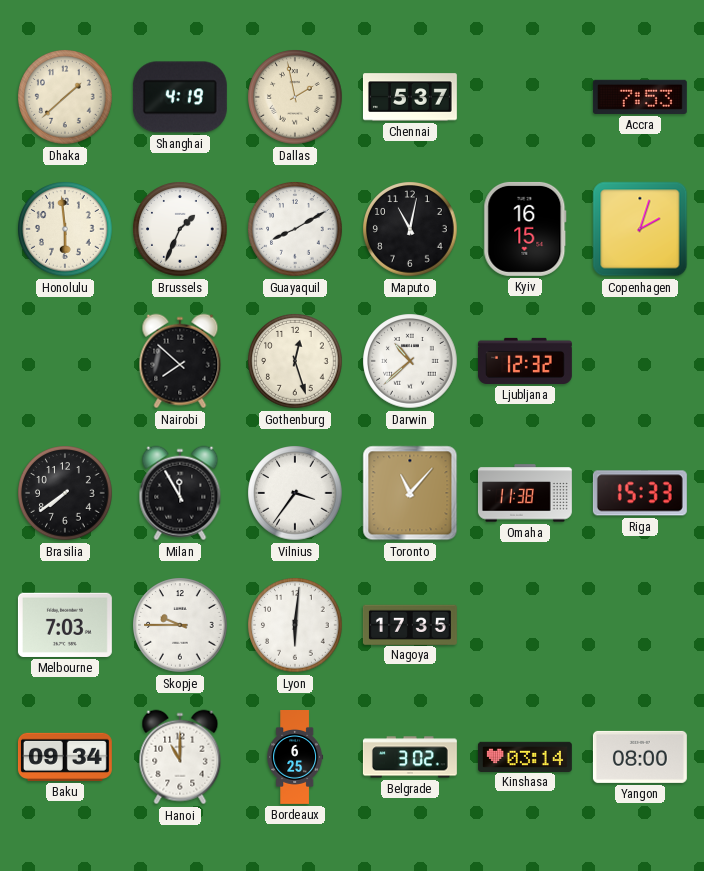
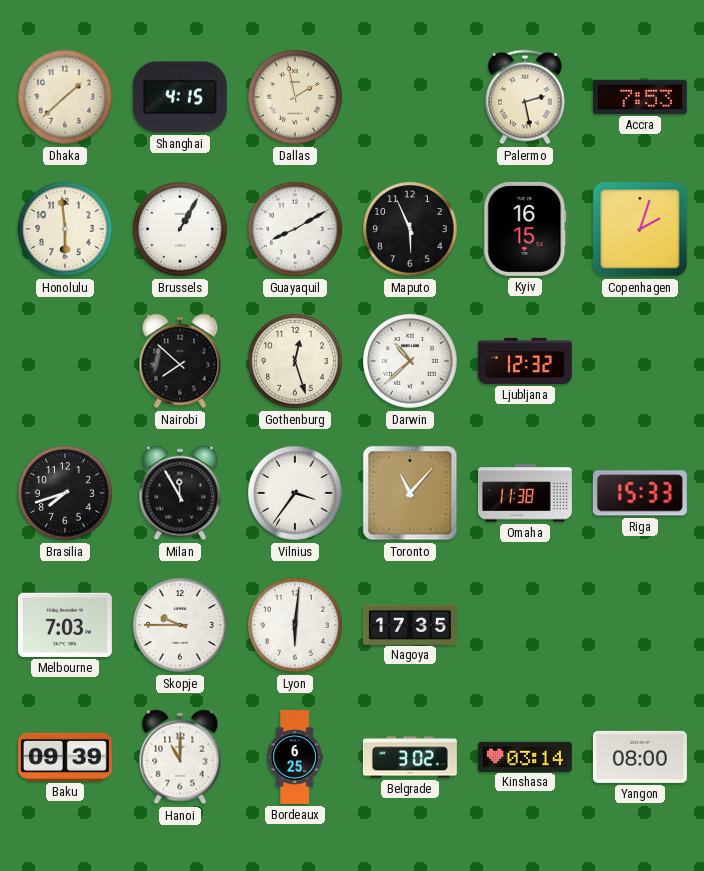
Shanghai: 4:19 -> 4:15 (180, 97)
Chennai: 5:37 -> none (410, 97)
Palermo: none -> 2:28 (525, 97)
Brussels: 1:34 -> 1:05 (180, 229)
Maputo: 11:02 -> 5:56 (410, 229)
Brasilia: 7:39 -> 7:42 (65, 493)
Baku: 09:34 -> 09:39 (65, 757)
